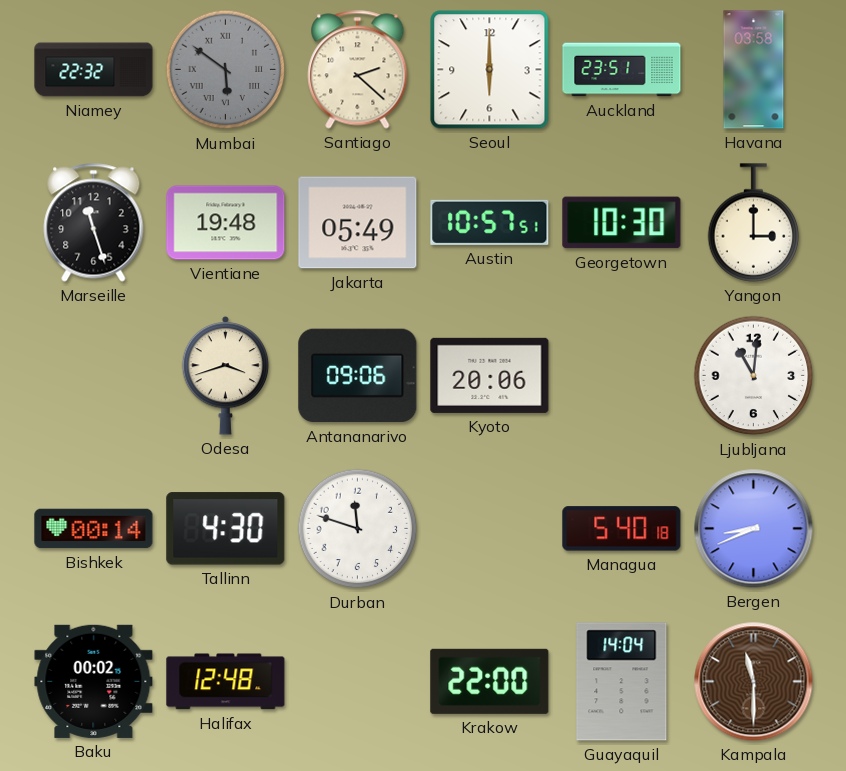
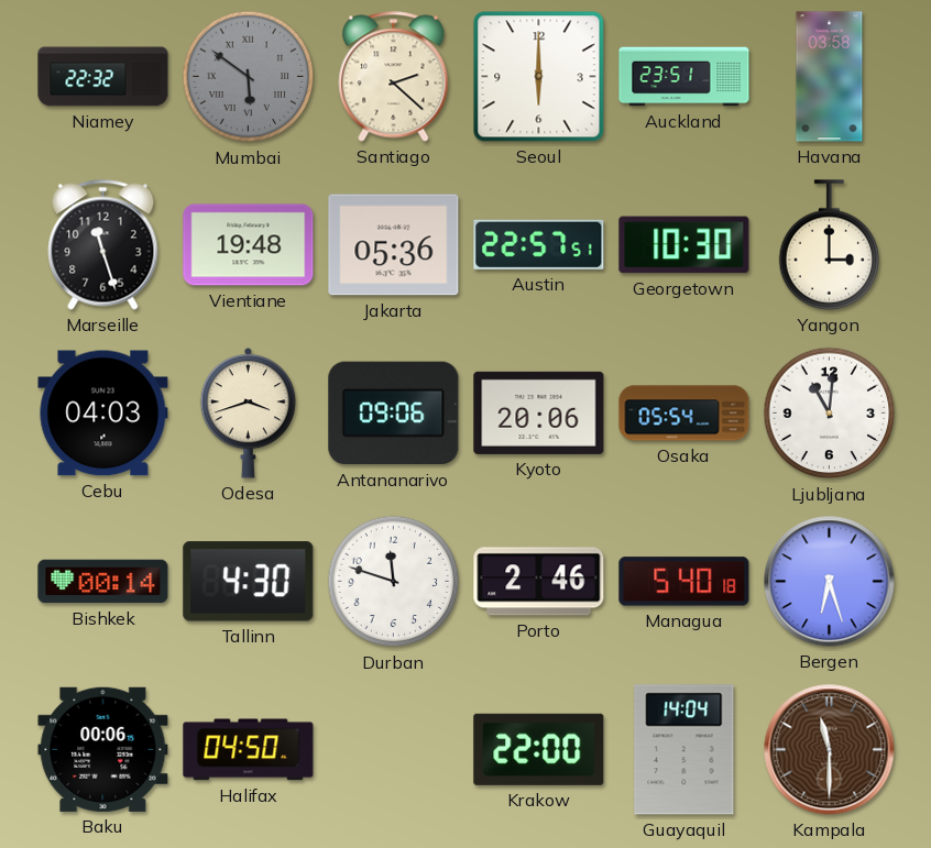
Jakarta: 05:49 -> 05:36 (394, 245)
Austin: 10:57 -> 22:57 (539, 244)
Cebu: none -> 04:03 (103, 414)
Osaka: none -> 05:54 (684, 414)
Porto: none -> 2:46 (539, 582)
Bergen: 8:41 -> 6:27 (830, 582)
Baku: 00:02 -> 00:06 (103, 749)
Halifax: 12:48 -> 04:50 (249, 750)
